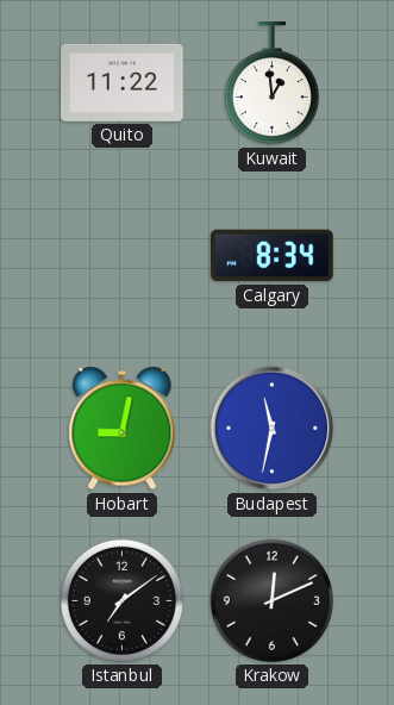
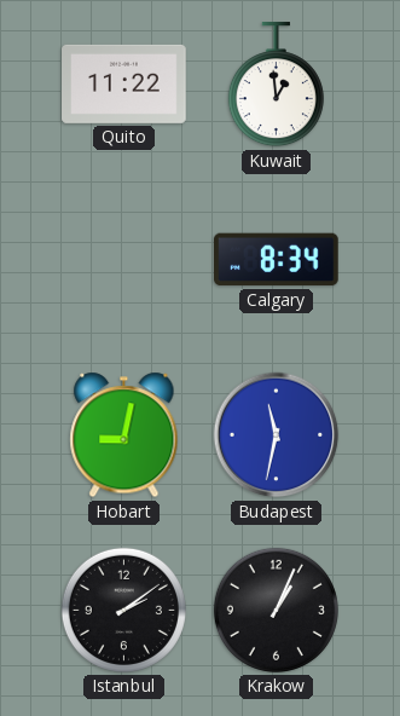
Istanbul: 7:09 -> 2:09 (123, 610)
Krakow: 12:11 -> 1:04 (276, 610)
